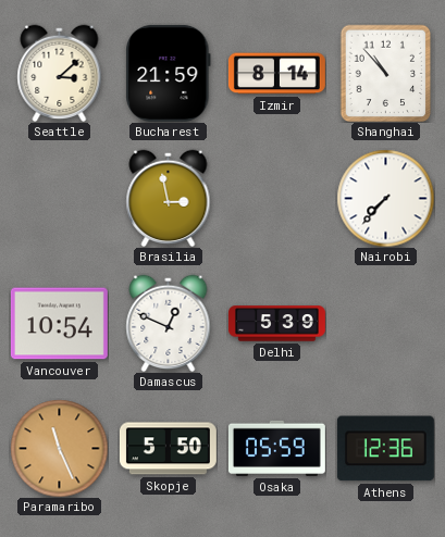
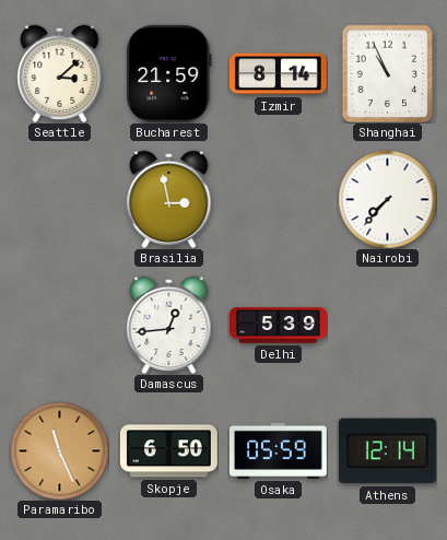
Shanghai: 10:53 -> 10:56 (388, 73)
Vancouver: 10:54 -> none (59, 324)
Damascus: 12:49 -> 12:44 (169, 325)
Skopje: 5:50 -> 6:50 (168, 451)
Athens: 12:36 -> 12:14 (387, 451)
